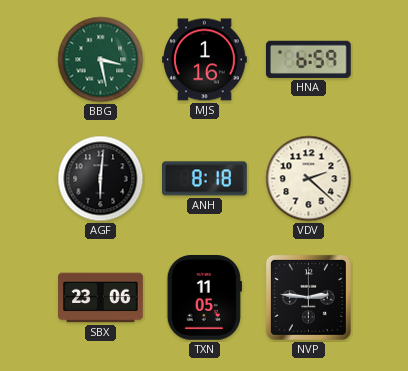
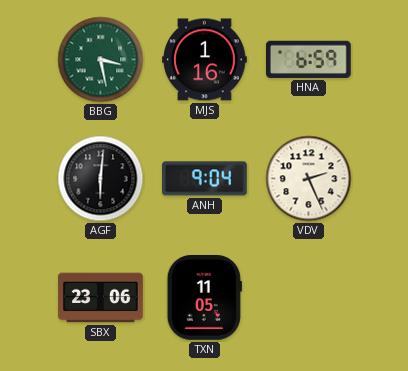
ANH: 8:18 -> 9:04 (205, 179)
VDV: 2:22 -> 2:26 (309, 179)
NVP: 2:46 -> none (308, 297)
